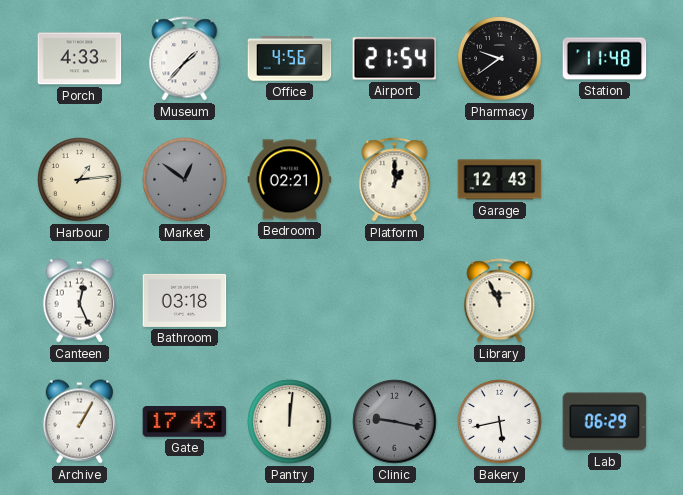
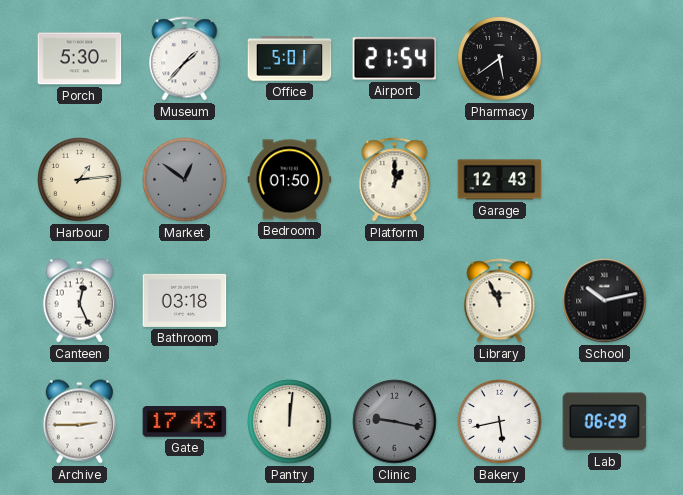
Porch: 4:33 -> 5:30 (80, 59)
Office: 4:56 -> 5:01 (290, 59)
Pharmacy: 9:39 -> 5:39 (500, 59)
Station: 11:48 -> none (605, 59)
Bedroom: 02:21 -> 01:50 (290, 180)
School: none -> 10:13 (605, 301)
Archive: 1:05 -> 2:45 (79, 422)
